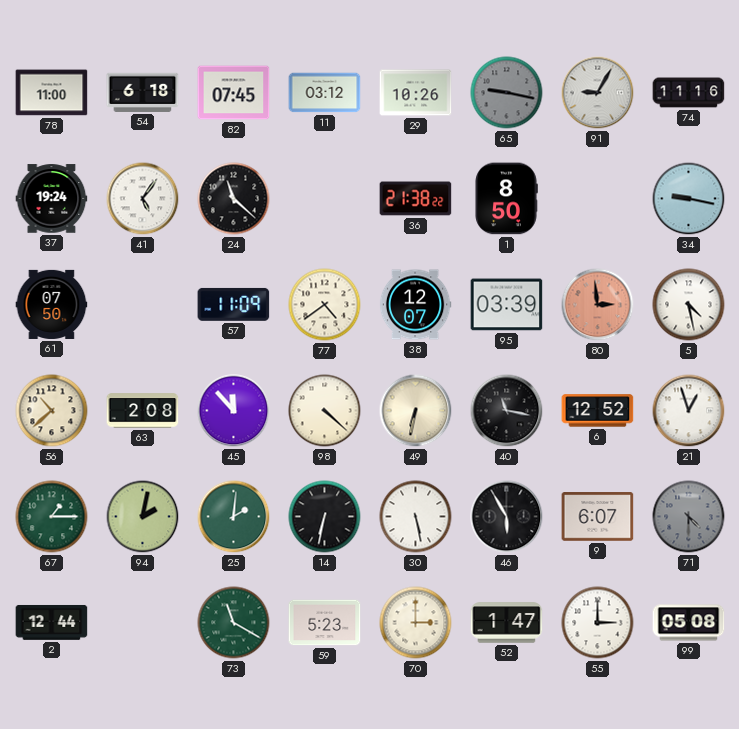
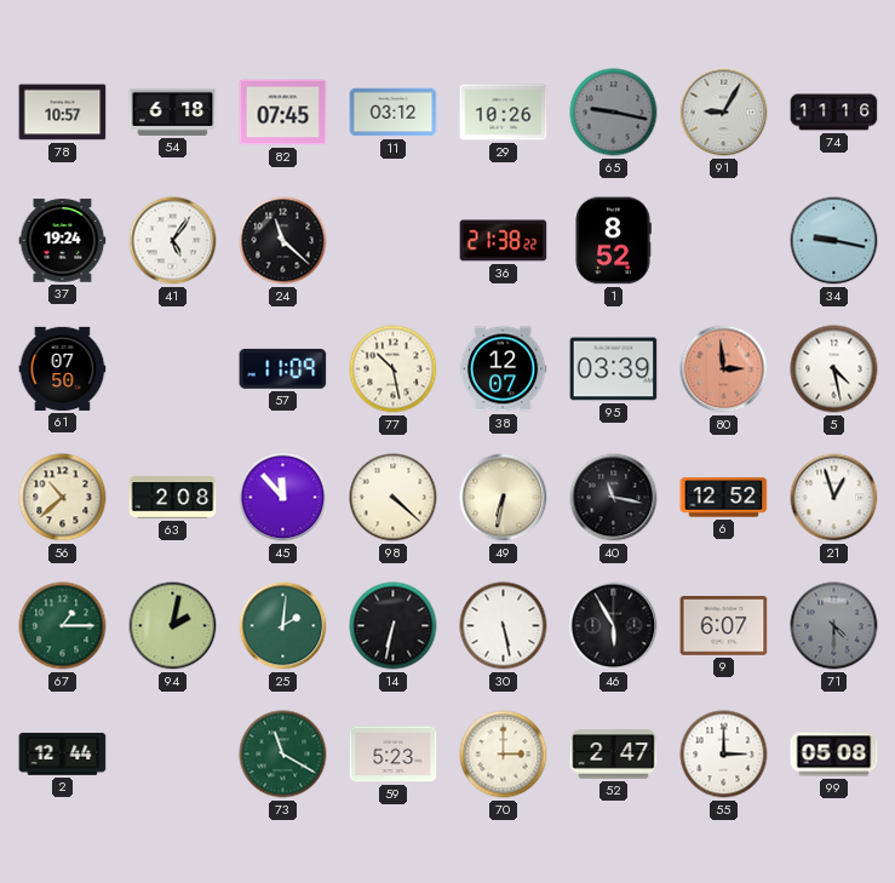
78: 11:00 -> 10:57 (63, 113)
1: 8:50 -> 8:52 (613, 241)
77: 4:39 -> 10:28 (394, 369)
52: 1:47 -> 2:47 (614, 755)
